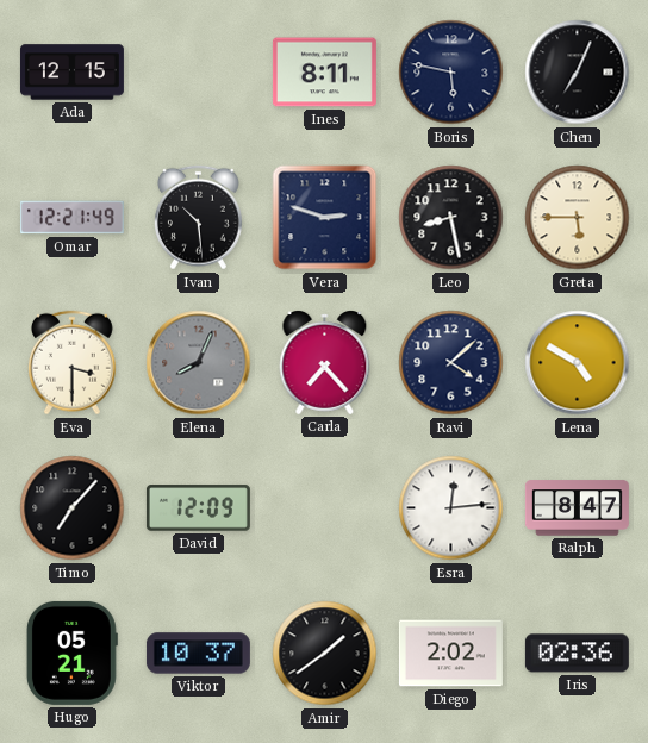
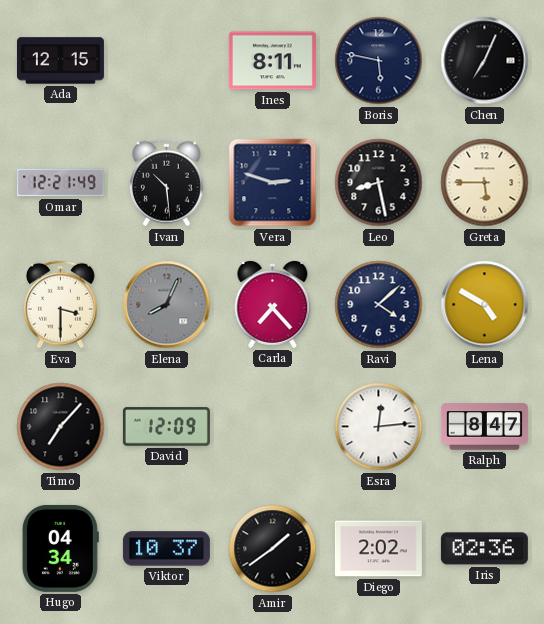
Hugo: 05:21 -> 04:34 (60, 548)
